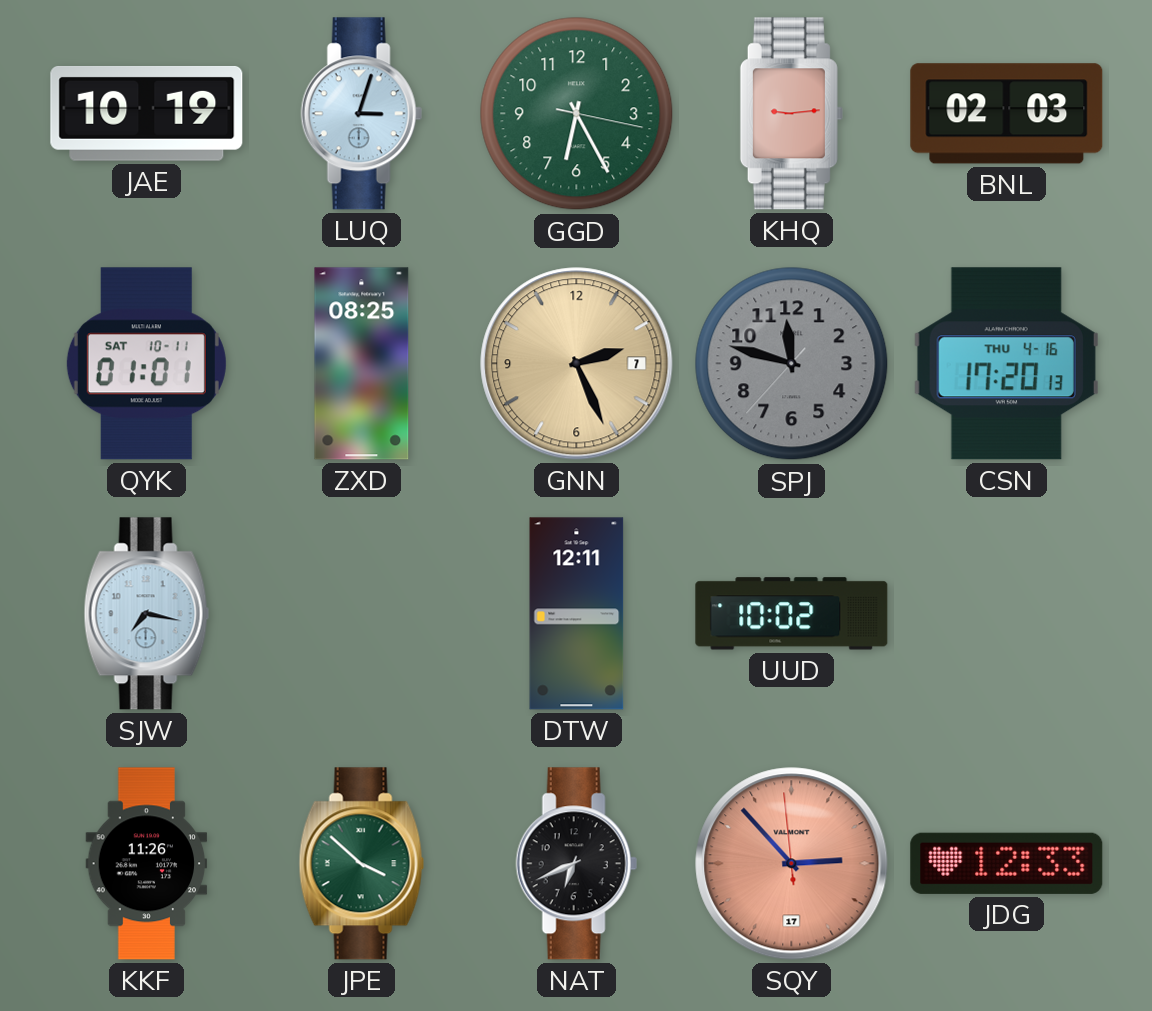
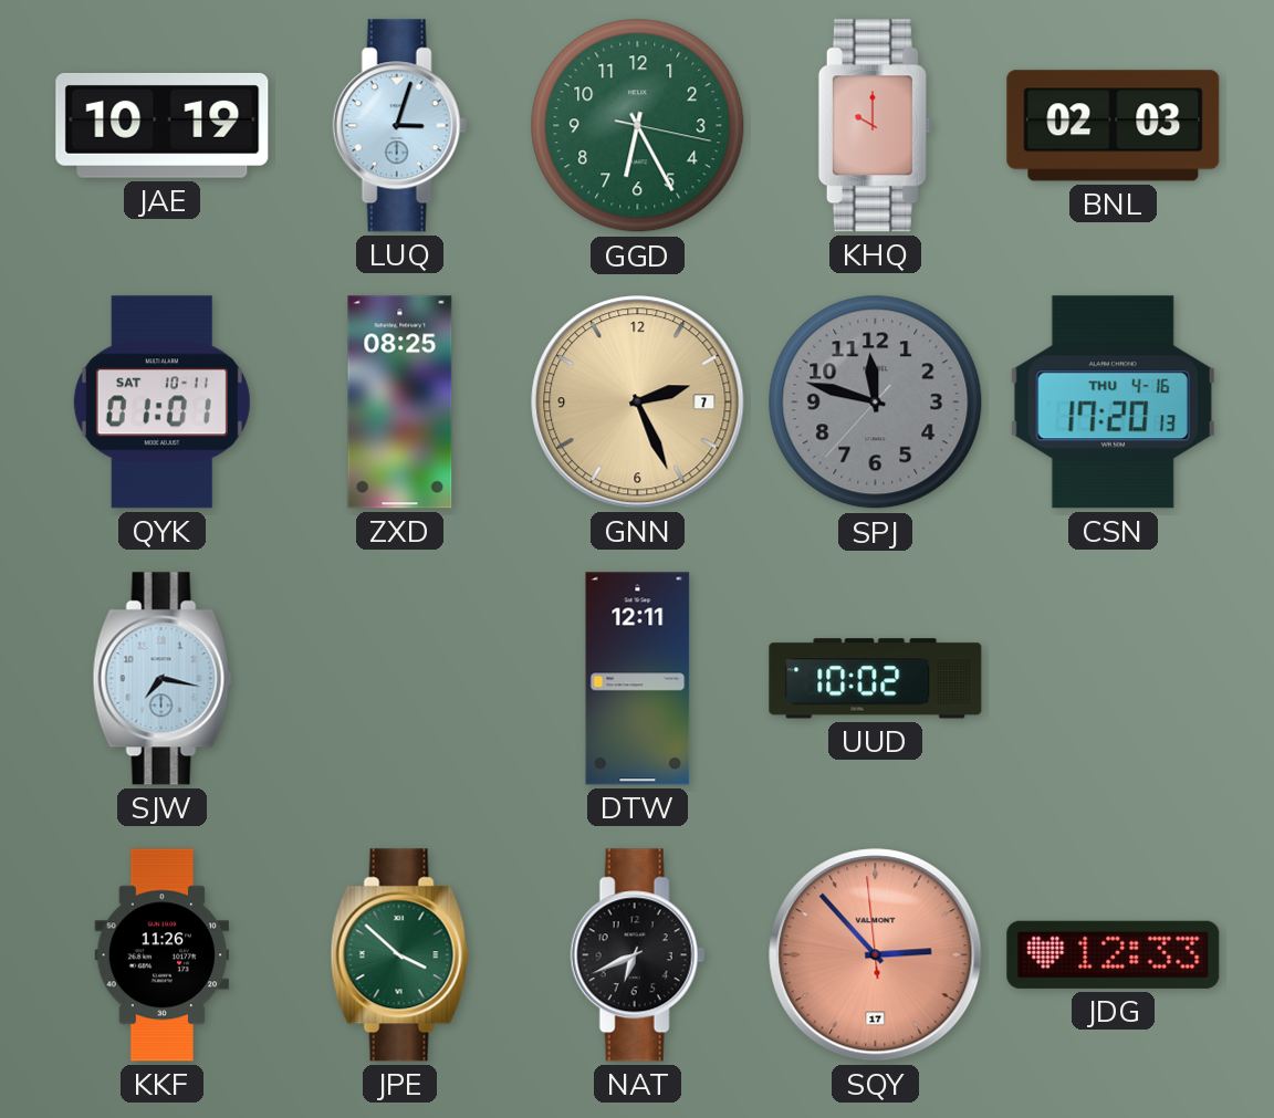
KHQ: 9:14 -> 10:00 (875, 126)
